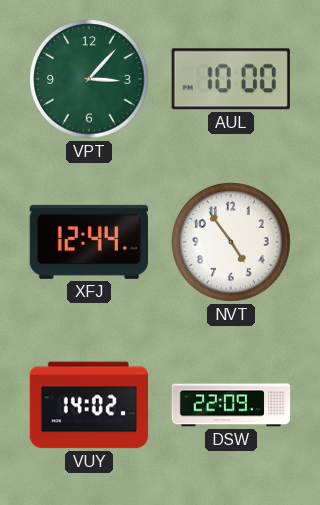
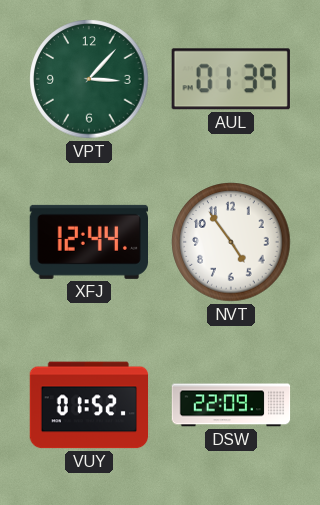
AUL: 10:00 -> 01:39 (231, 79)
VUY: 14:02 -> 01:52 (89, 405)
